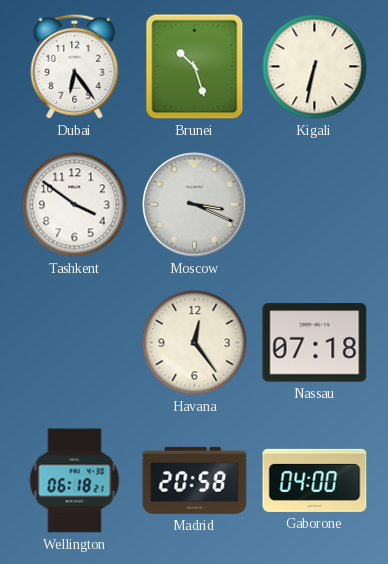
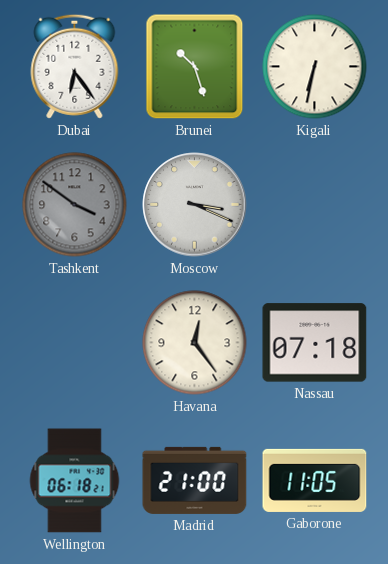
Tashkent dial: white -> grey (75, 205)
Madrid: 20:58 -> 21:00 (195, 480)
Gaborone: 04:00 -> 11:05 (315, 480)
